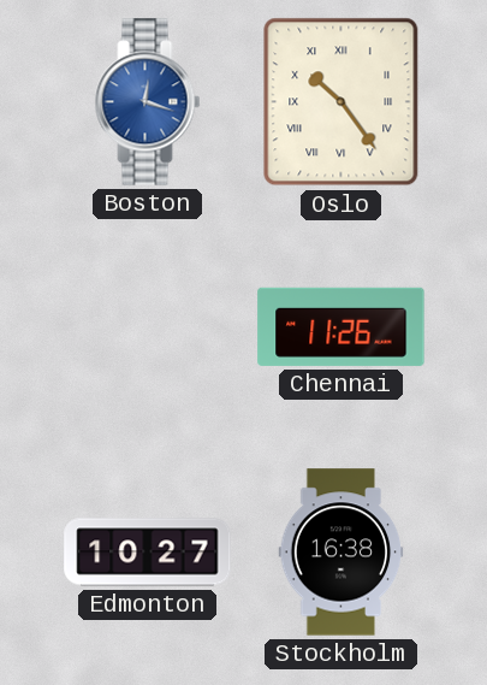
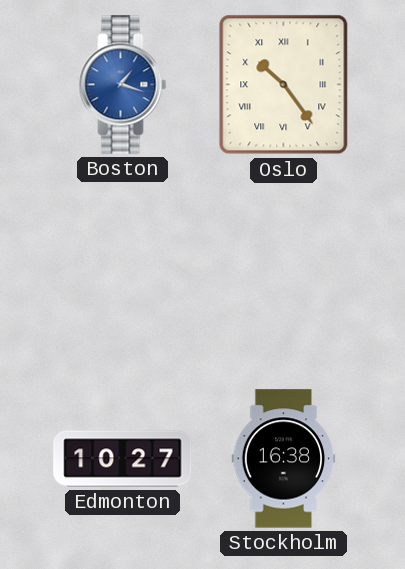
Boston: 12:18 -> 1:18 (123, 85)
Chennai: 11:26 -> none (342, 326)
